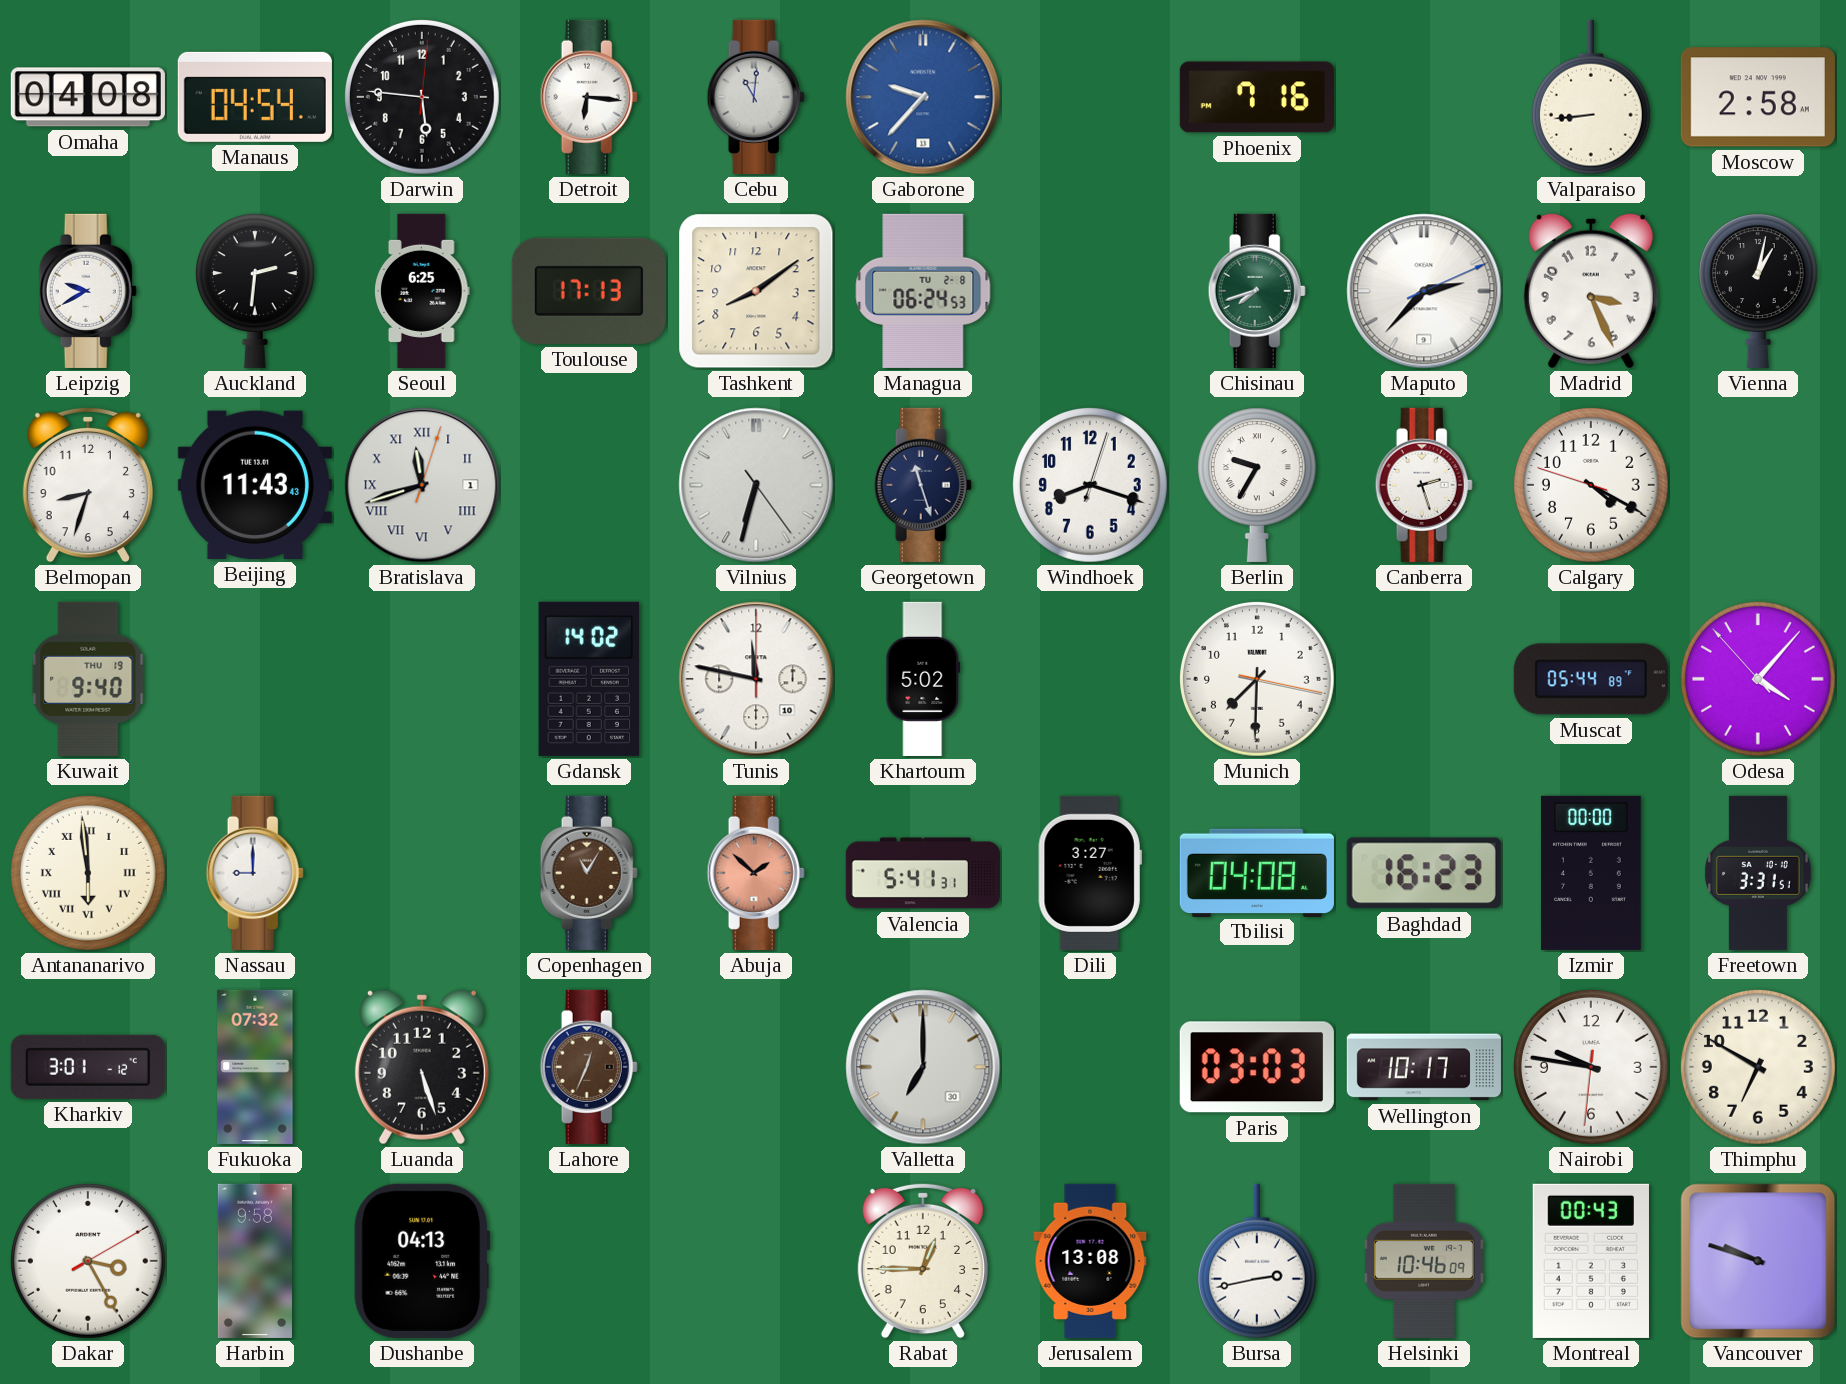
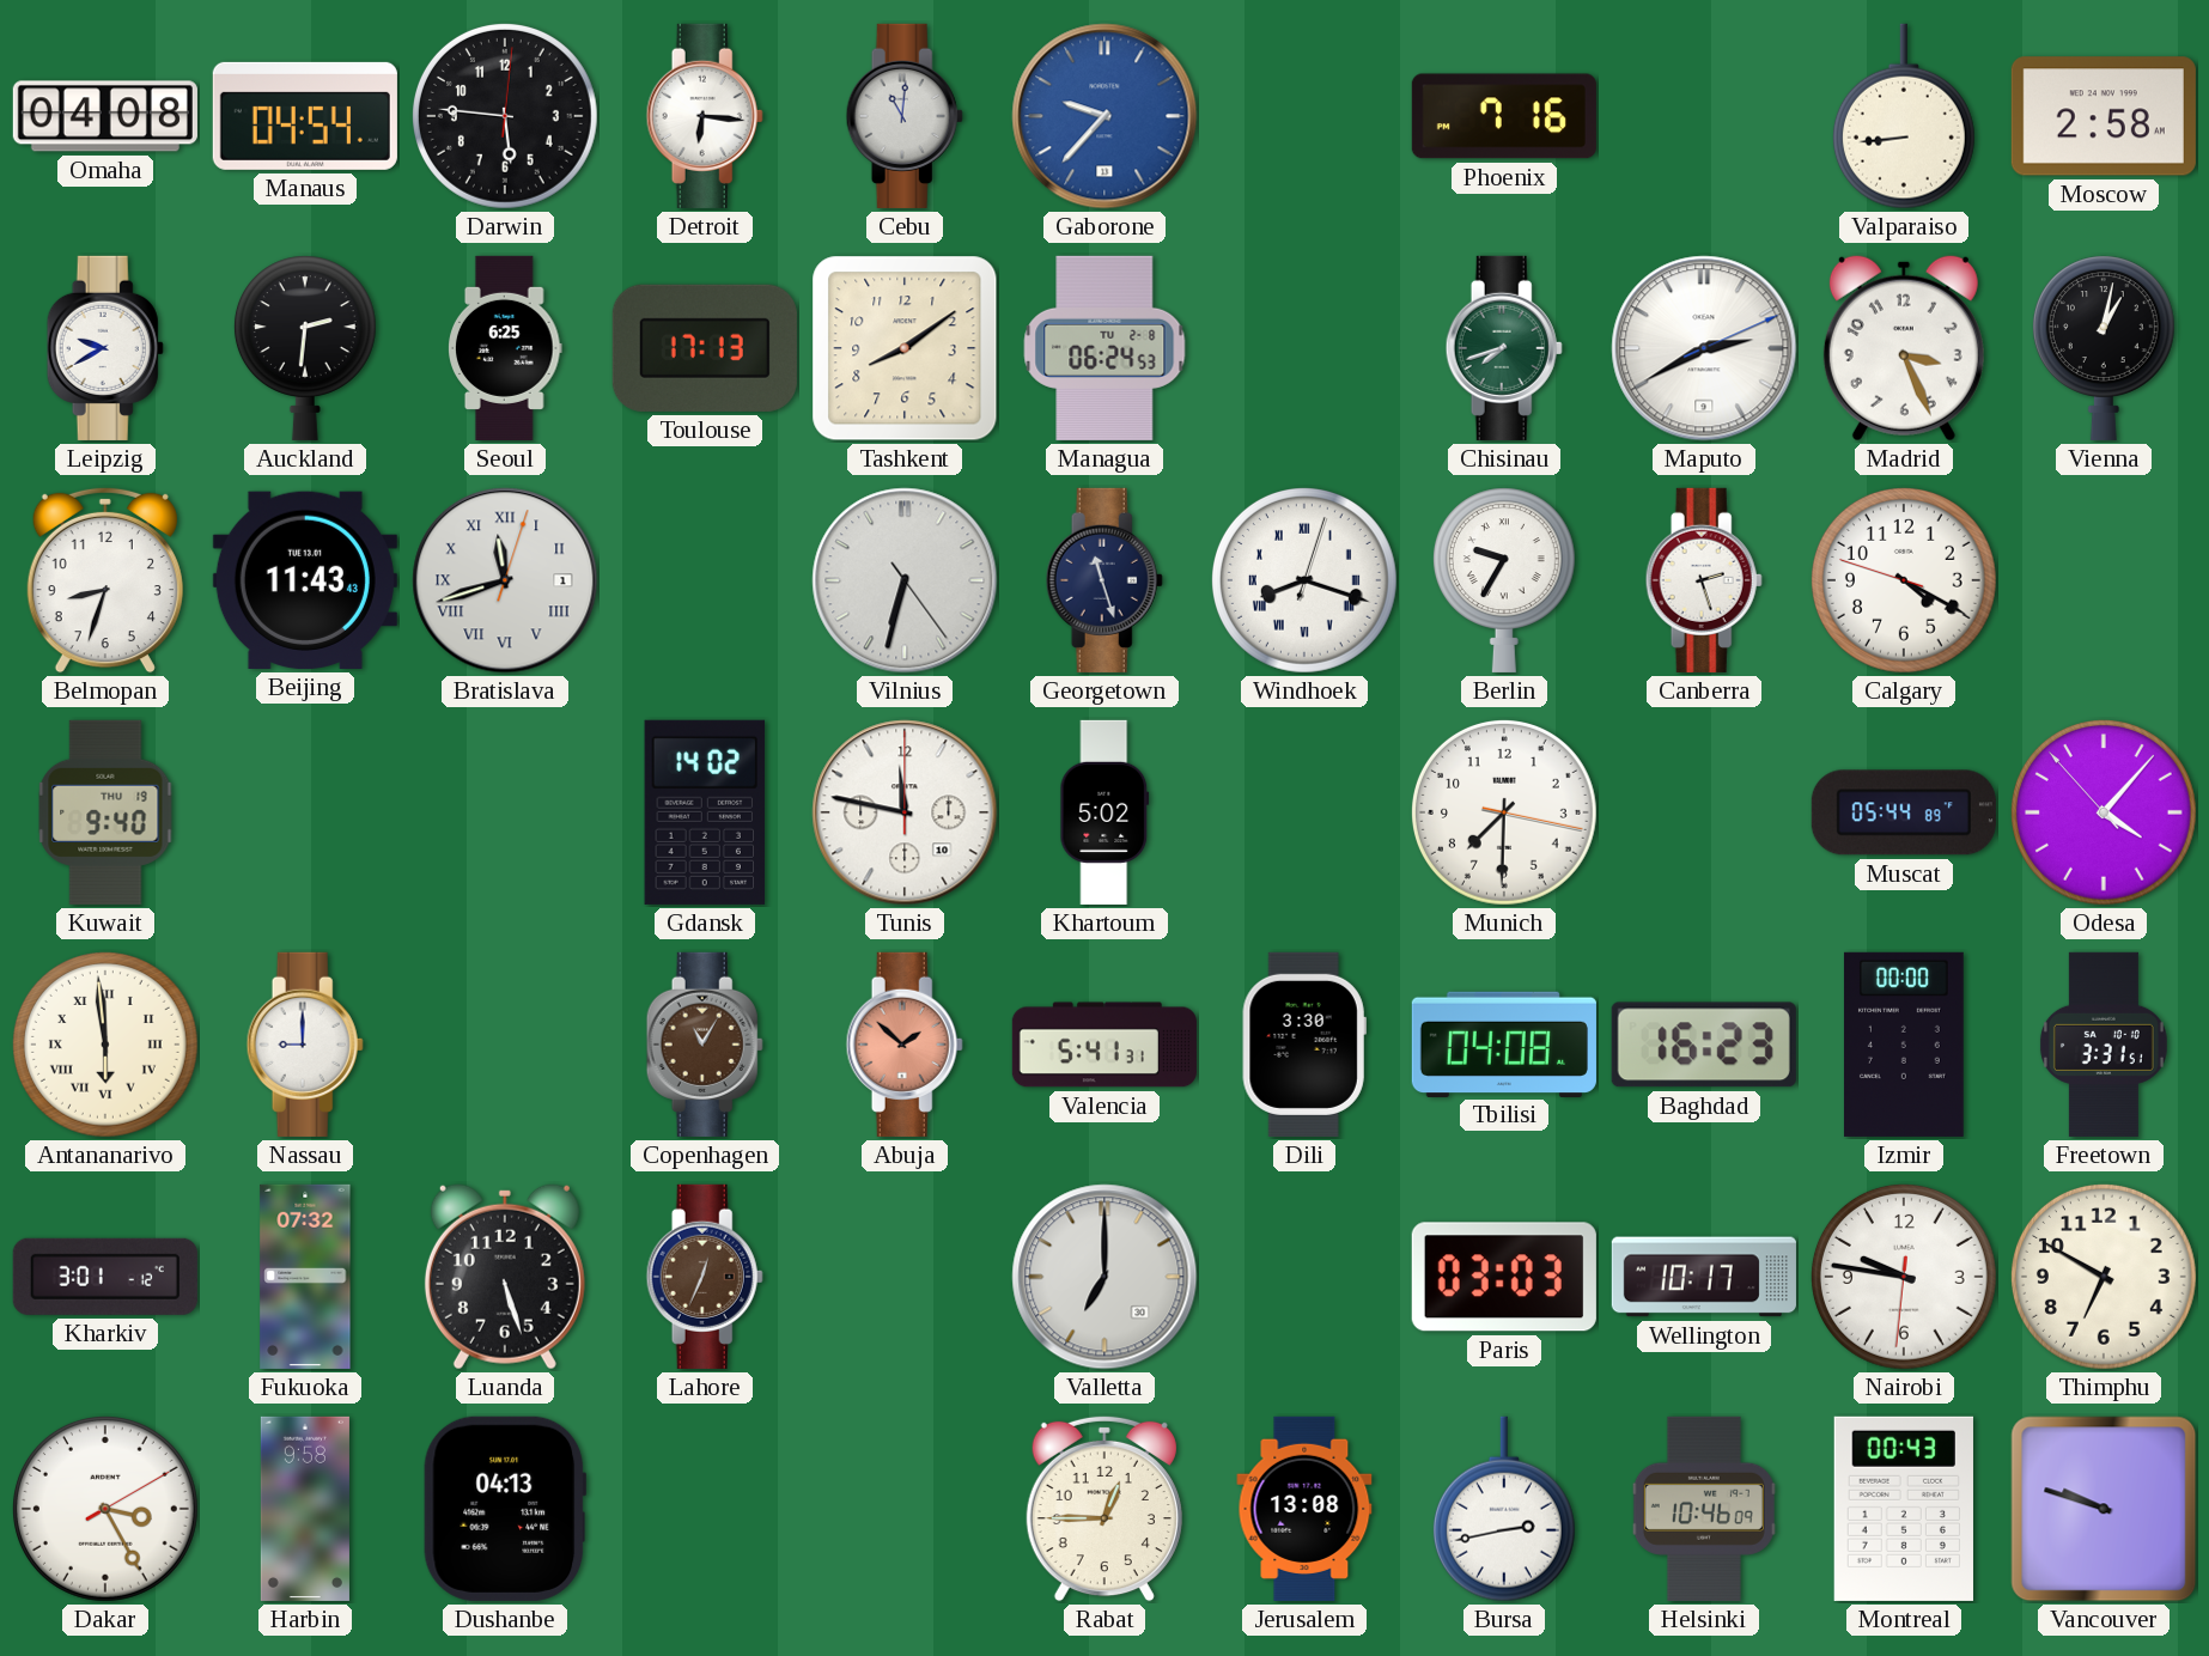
Maputo: 2:37 -> 2:40 (1704, 348)
Windhoek numerals: Arabic -> Roman (1304, 580)
Dili: 3:27 -> 3:30 (1304, 1045)
